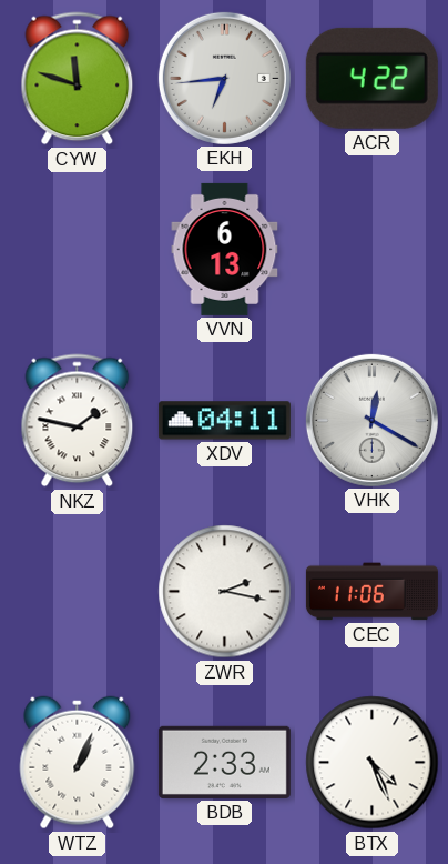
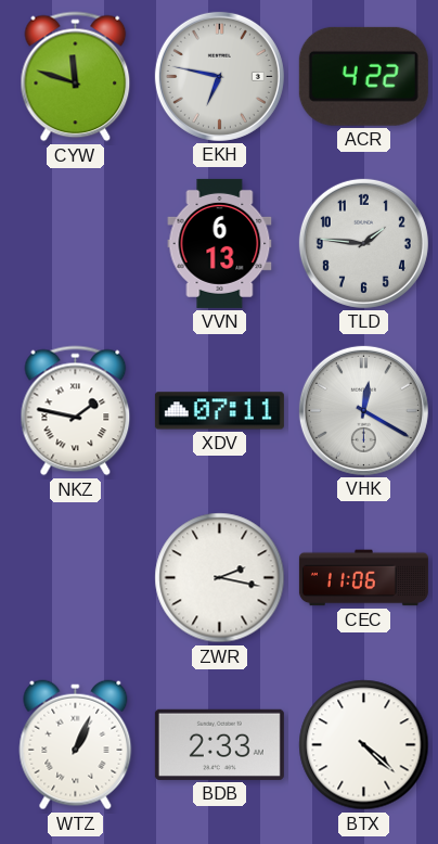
EKH: 6:44 -> 6:47 (219, 76)
TLD: none -> 1:46 (363, 243)
XDV: 04:11 -> 07:11 (219, 411)
BTX: 4:26 -> 4:22 (364, 745)
